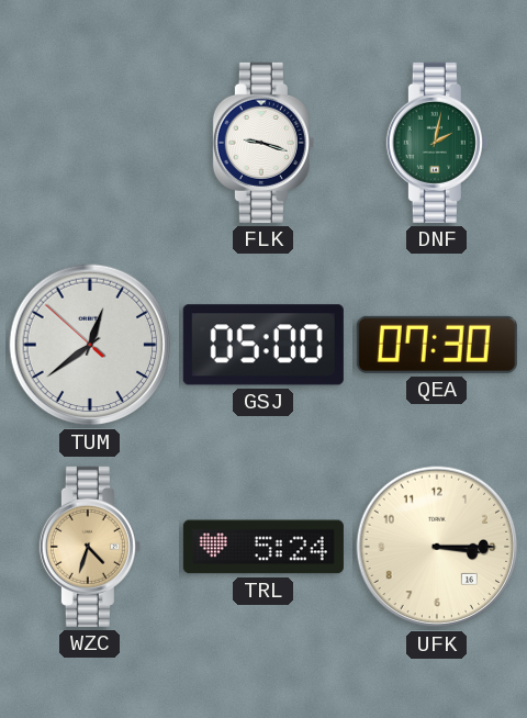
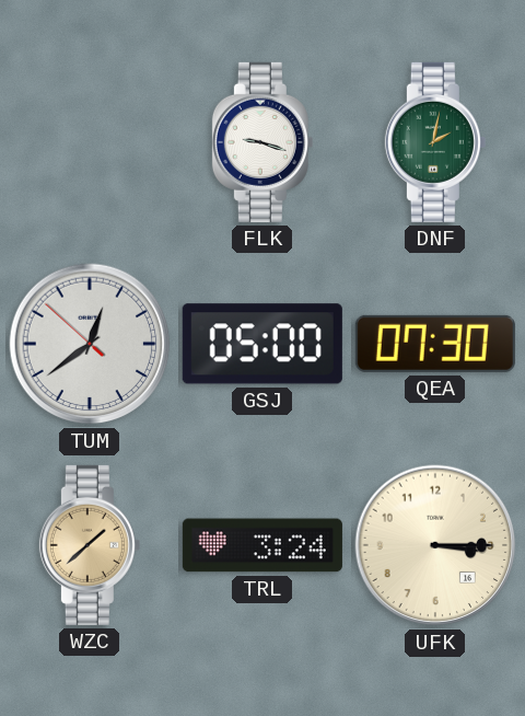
WZC: 4:33 -> 1:38 (90, 545)
TRL: 5:24 -> 3:24 (262, 545)
